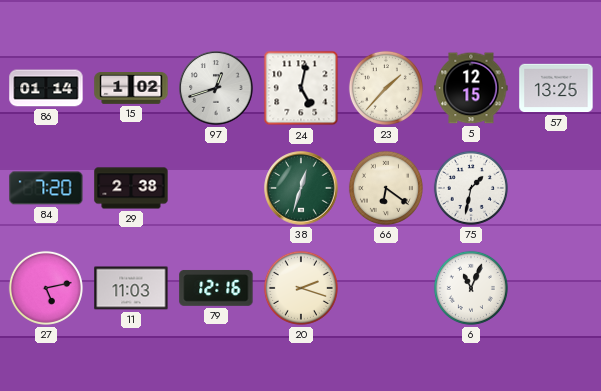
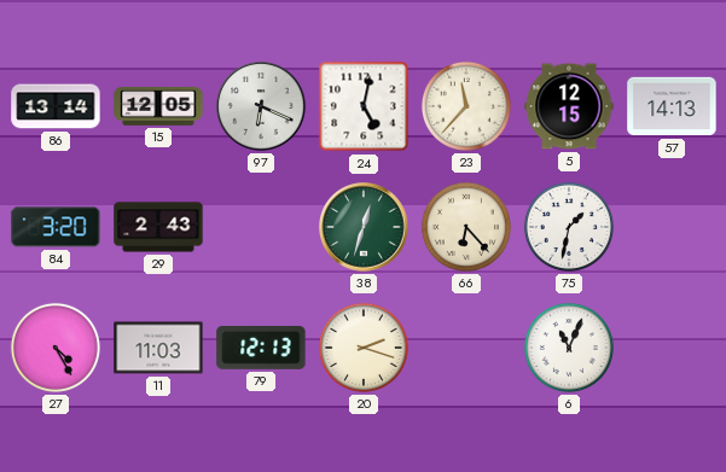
86: 01:14 -> 13:14 (56, 106)
15: 1:02 -> 12:05 (158, 107)
97: 12:42 -> 6:19 (261, 106)
23: 1:37 -> 11:37 (466, 106)
57: 13:25 -> 14:13 (672, 106)
84: 7:20 -> 3:20 (56, 227)
29: 2:38 -> 2:43 (158, 227)
66: 6:21 -> 6:23 (466, 227)
27: 5:13 -> 4:25 (56, 348)
79: 12:16 -> 12:13 (261, 348)
